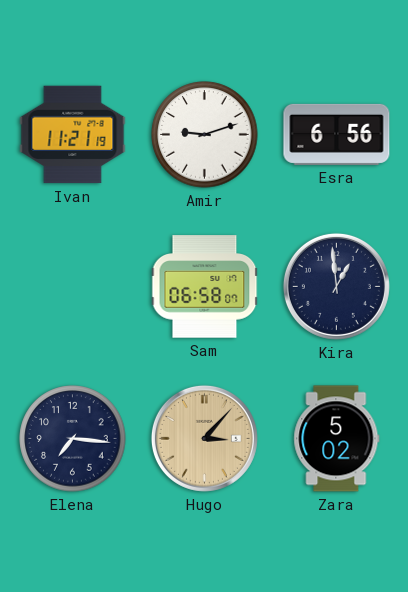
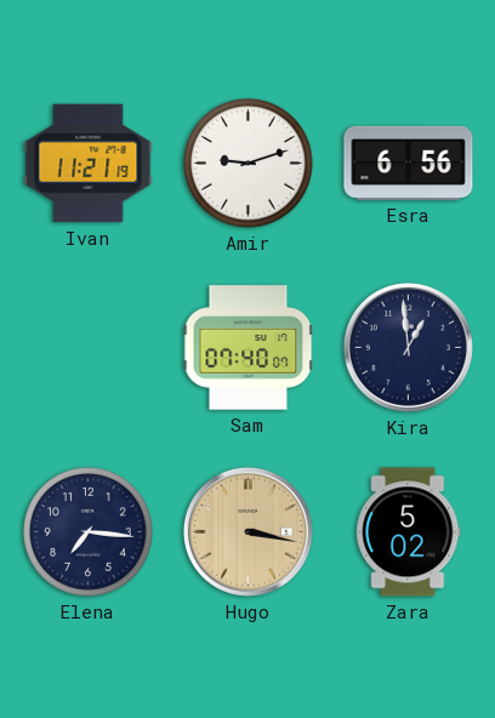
Sam: 06:58 -> 07:40 (249, 348)
Hugo: 3:07 -> 3:17 (247, 531)
